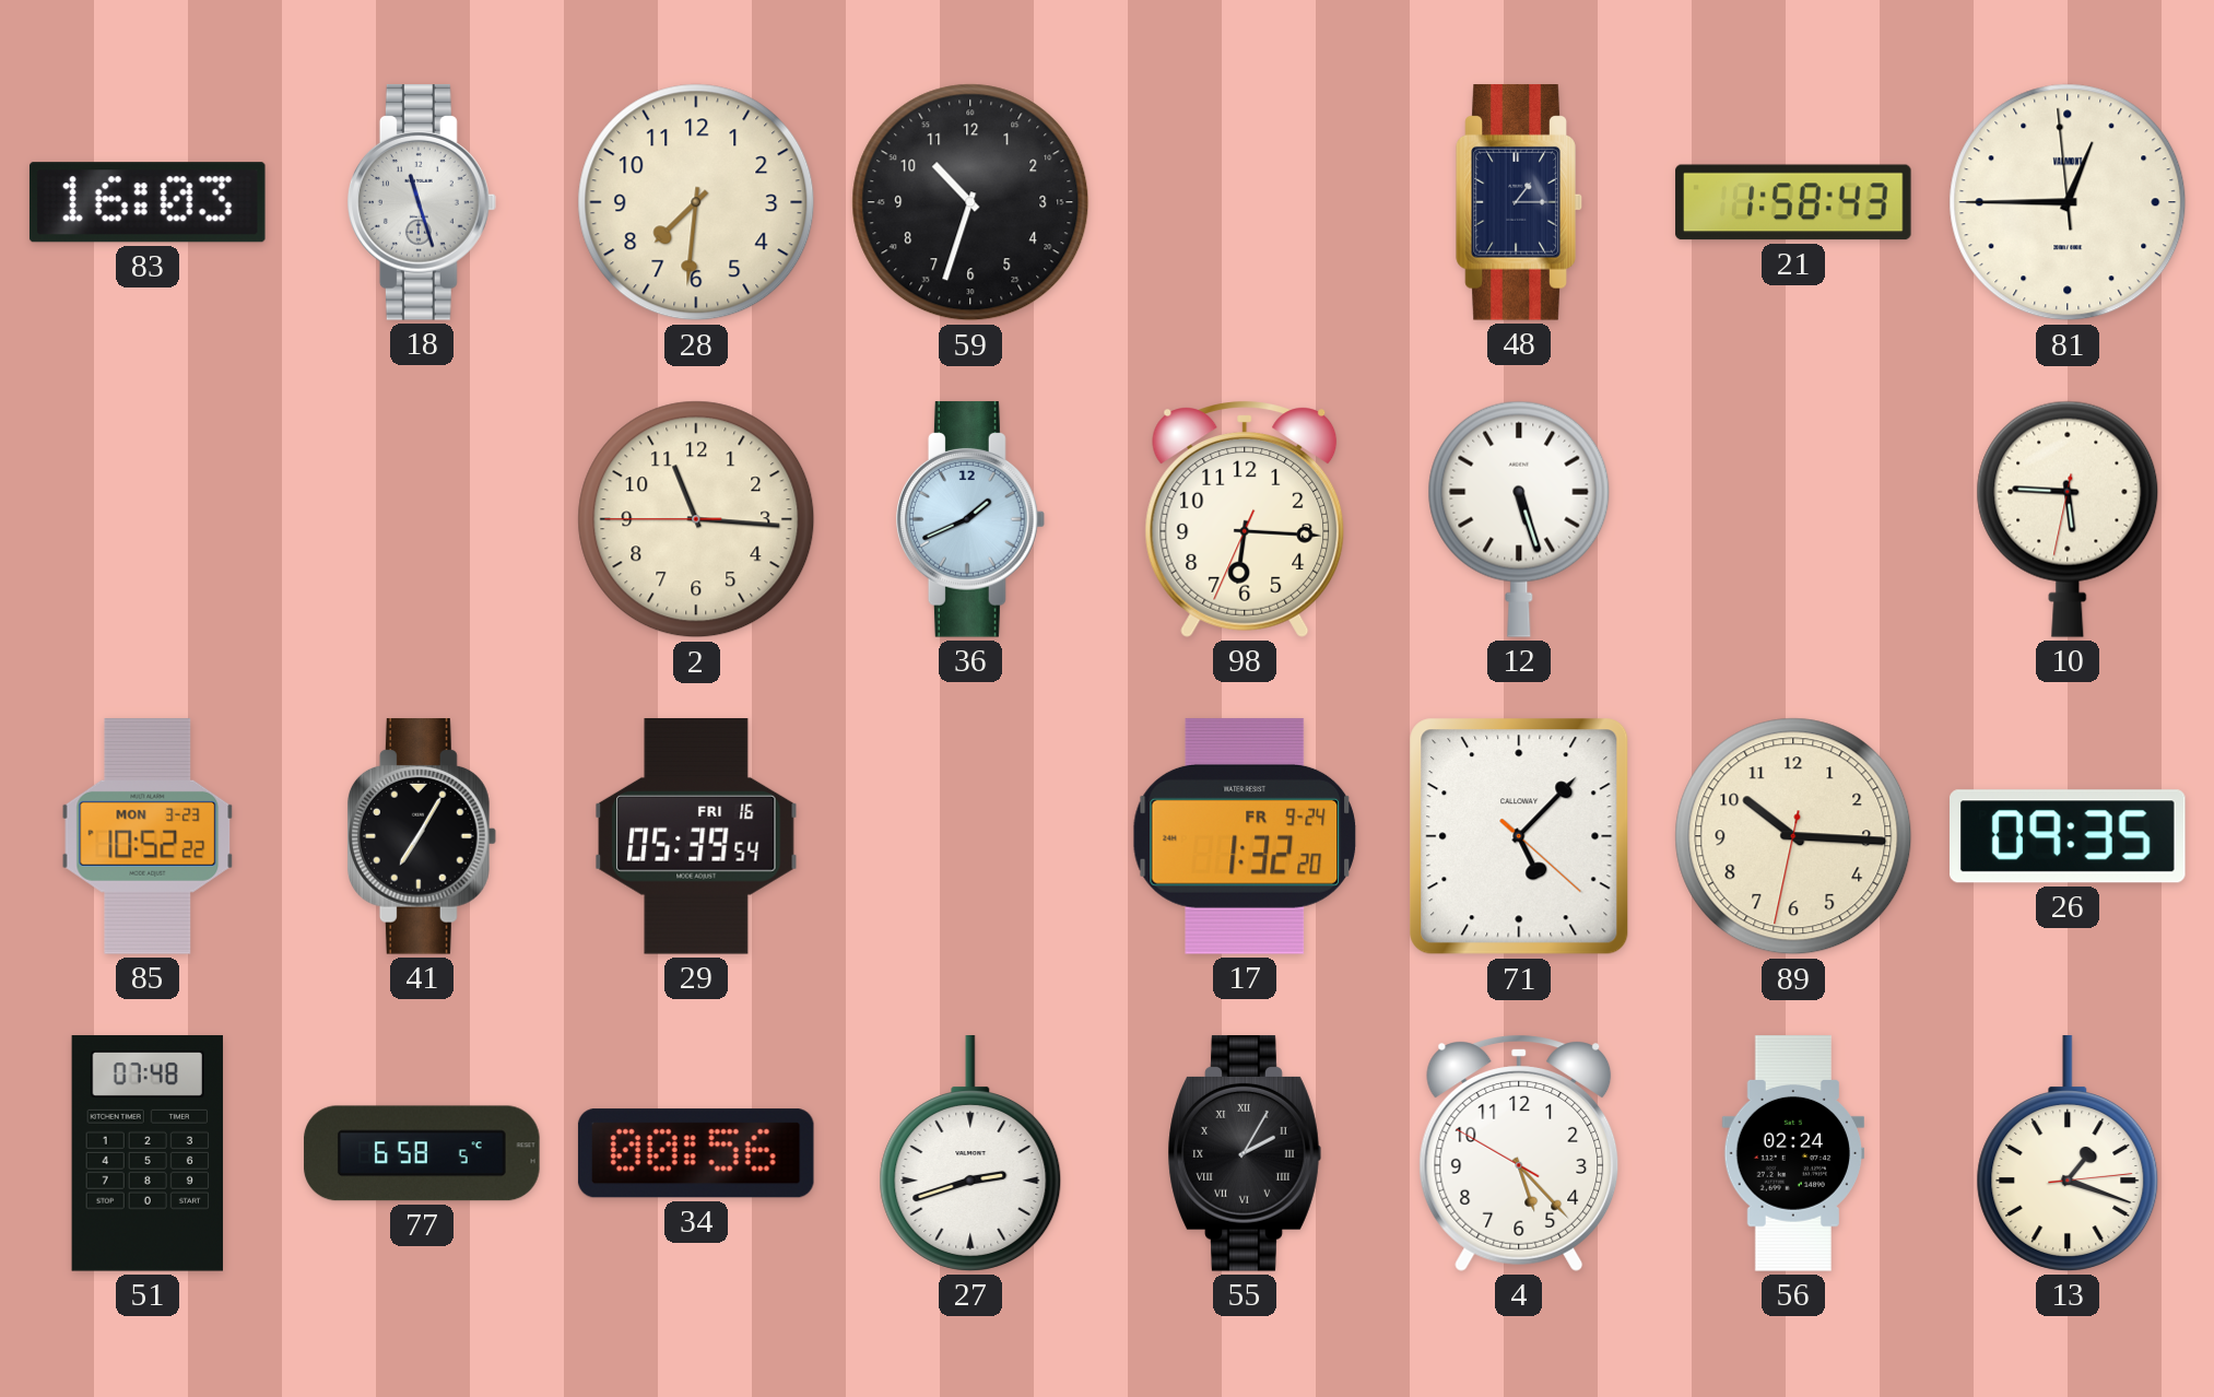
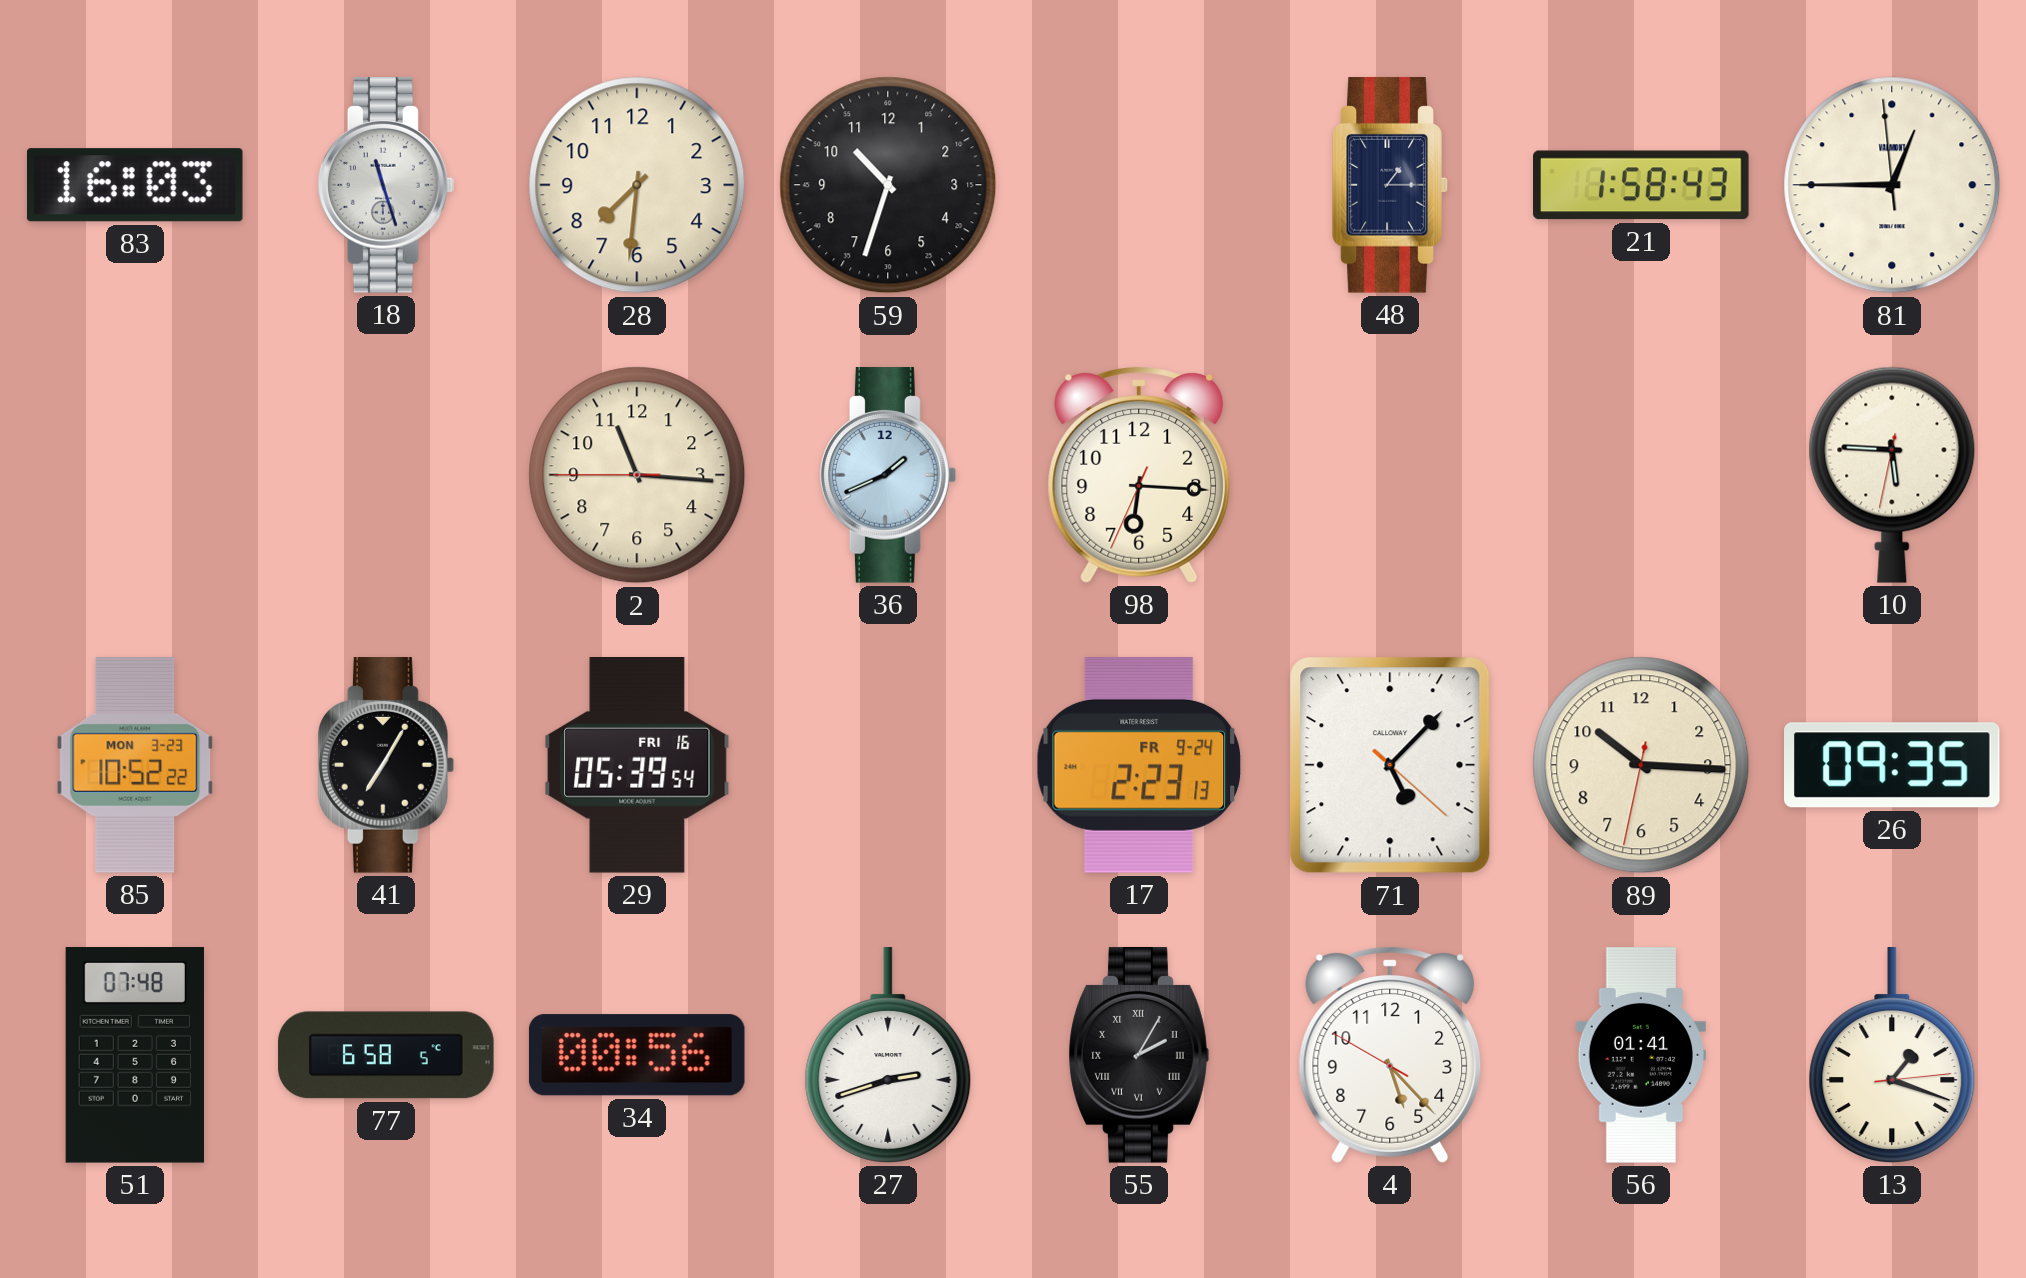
12: 5:27 -> none (1519, 519)
17: 1:32 -> 2:23 (1139, 765)
56: 02:24 -> 01:41 (1640, 1055)
